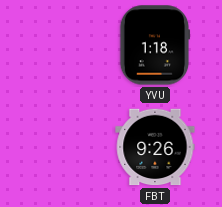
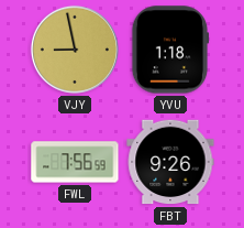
VJY: none -> 8:58 (75, 50)
FWL: none -> 7:56 (75, 162)
